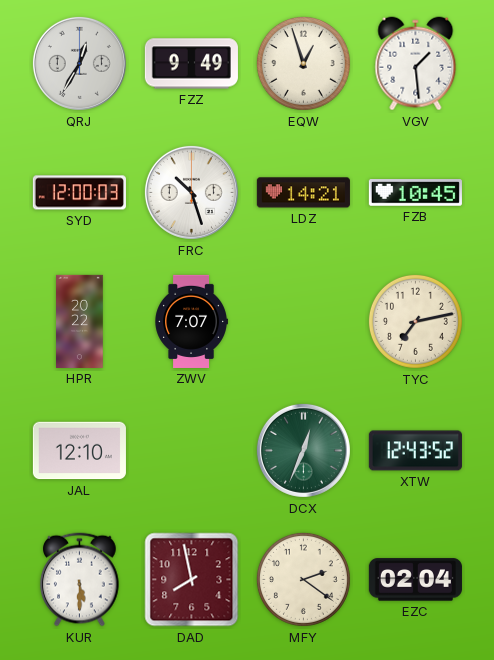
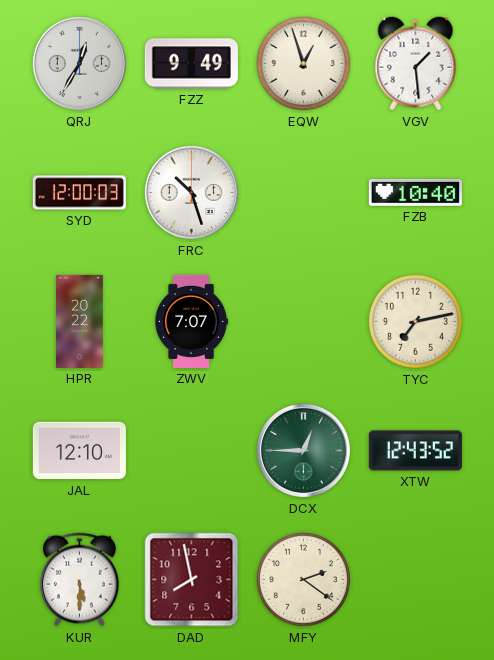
LDZ: 14:21 -> none (303, 193)
FZB: 10:45 -> 10:40 (415, 193)
DCX: 12:34 -> 12:45 (303, 450)
EZC: 02:04 -> none (415, 580)
